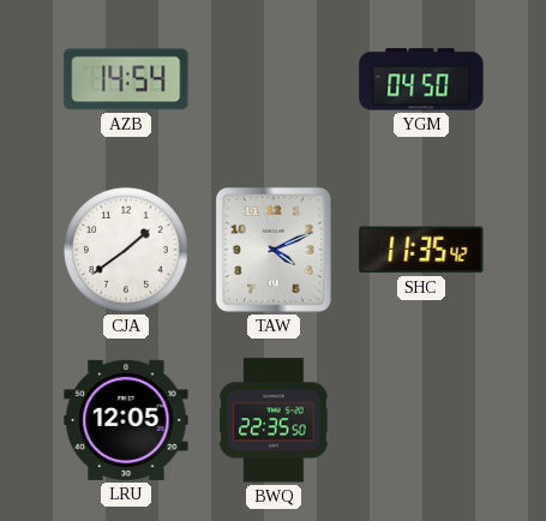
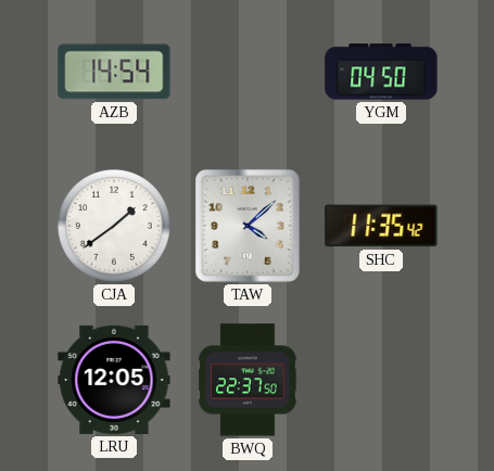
TAW: 4:11 -> 4:08 (248, 226)
BWQ: 22:35 -> 22:37 (248, 380)
